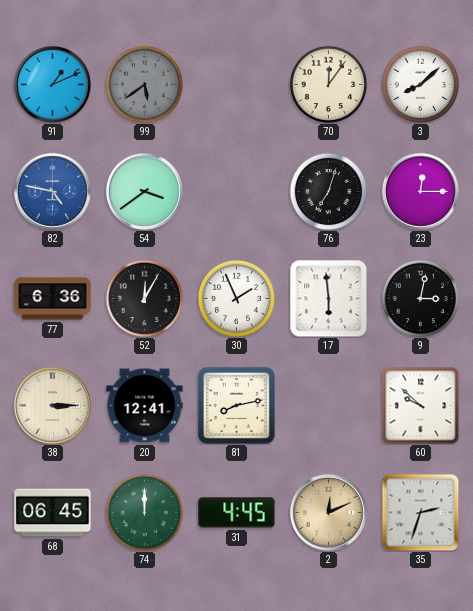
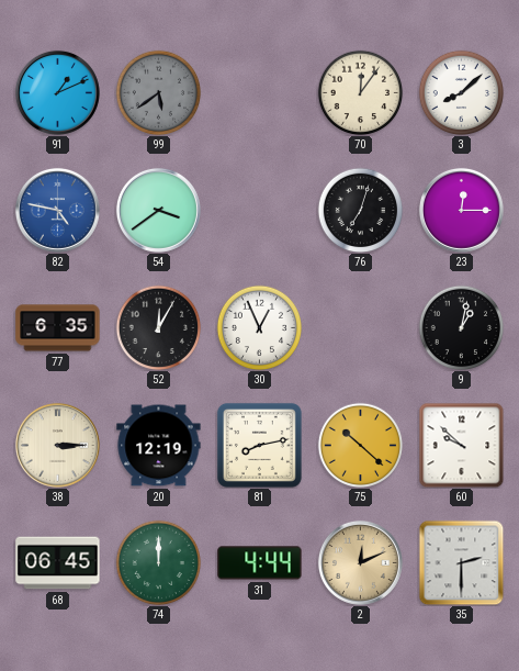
77: 6:36 -> 6:35 (58, 328)
30: 1:56 -> 12:56 (259, 327)
17: 5:59 -> none (328, 298)
9: 3:02 -> 1:02 (461, 327)
20: 12:41 -> 12:19 (159, 446)
75: none -> 10:22 (360, 445)
31: 4:45 -> 4:44 (260, 563)
35: 2:33 -> 2:30 (461, 562)
